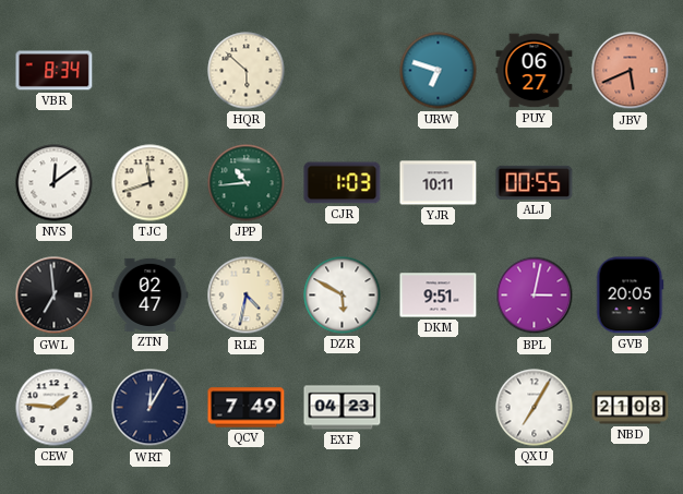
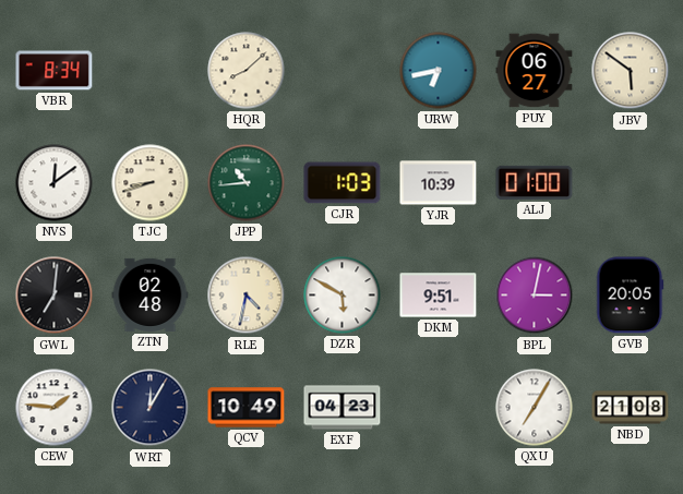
HQR: 5:52 -> 8:08 (247, 71)
URW: 6:48 -> 6:43 (439, 71)
JBV: 5:41 -> 5:51 (631, 71)
JBV dial: salmon -> cream (631, 71)
TJC: 11:42 -> 8:42 (151, 183)
YJR: 10:11 -> 10:39 (439, 183)
ALJ: 00:55 -> 01:00 (535, 182)
GWL: 6:59 -> 7:01 (55, 296)
ZTN: 02:47 -> 02:48 (151, 294)
QCV: 7:49 -> 10:49 (247, 408)
